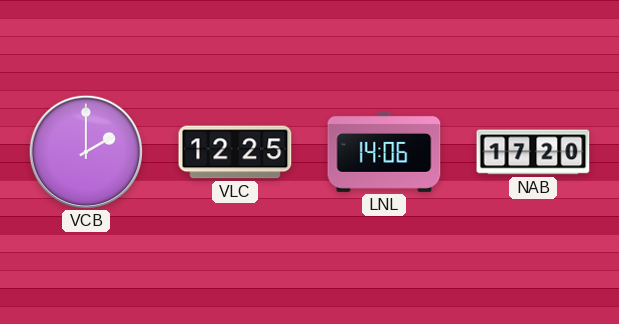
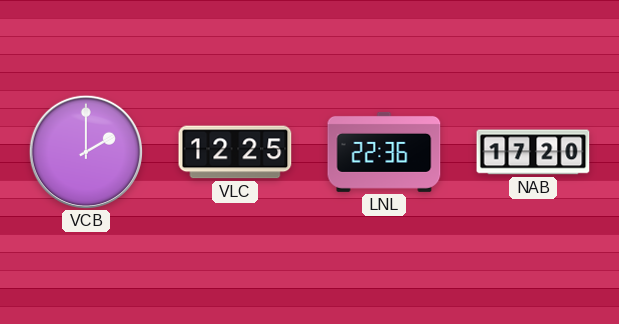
LNL: 14:06 -> 22:36 (384, 152)
